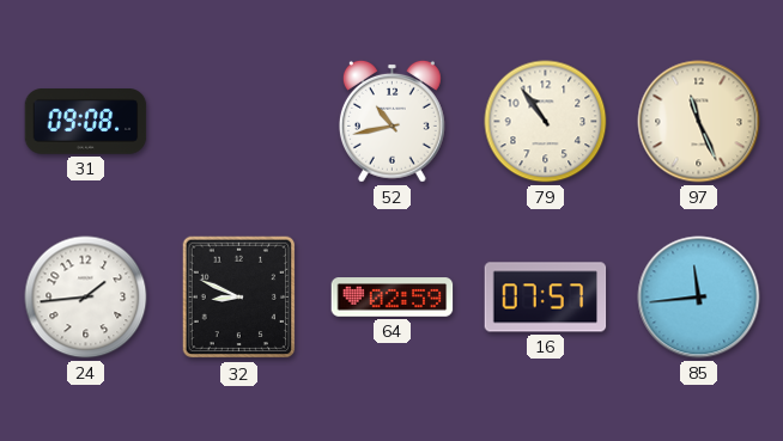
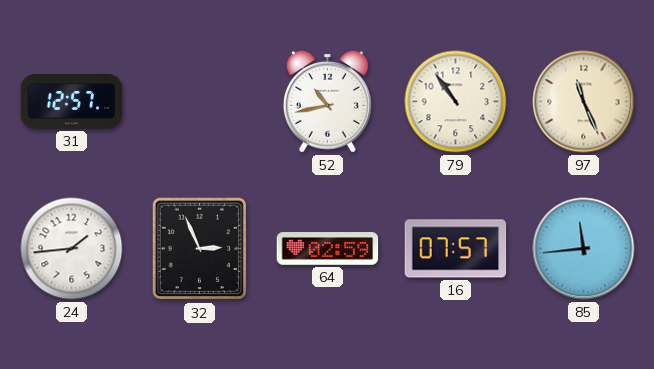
31: 09:08 -> 12:57 (72, 102)
32: 8:49 -> 2:56 (200, 249)
